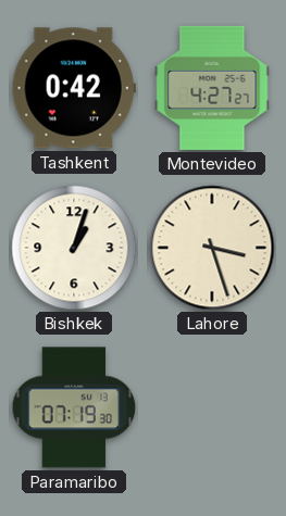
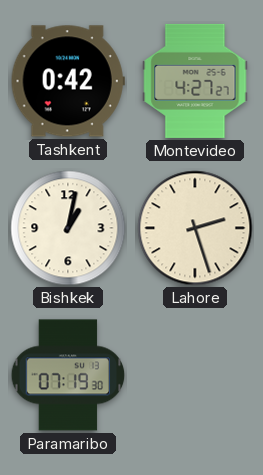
Bishkek: 1:03 -> 1:02 (68, 228)
Lahore: 3:27 -> 2:27 (195, 228)
